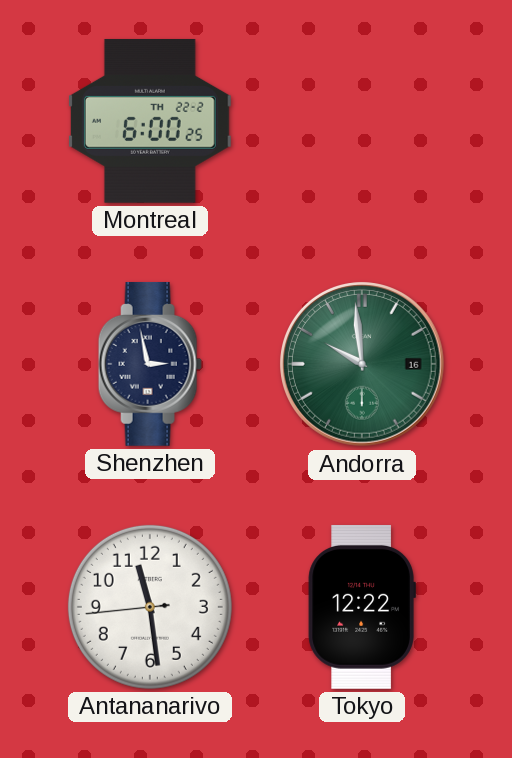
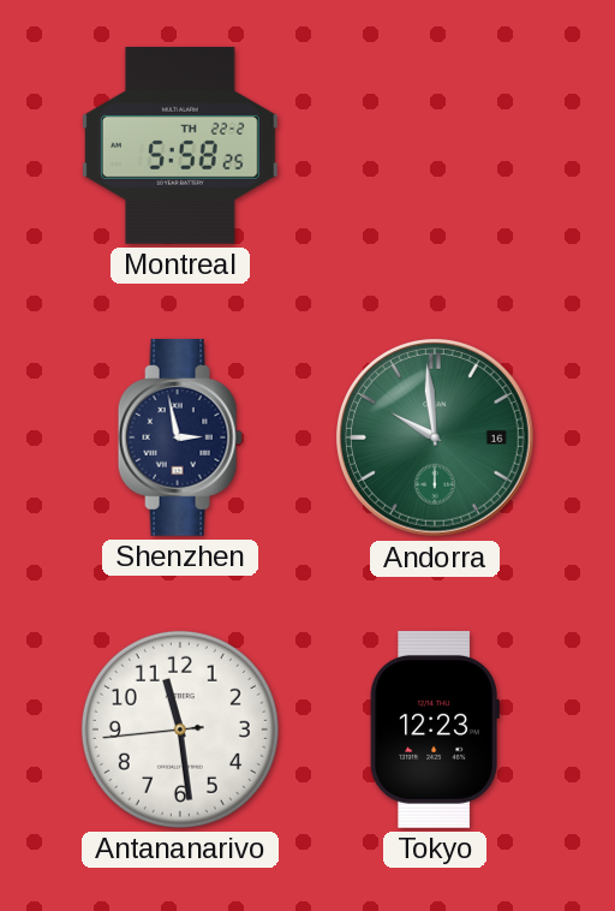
Montreal: 6:00 -> 5:58 (180, 145)
Tokyo: 12:22 -> 12:23 (435, 730)
